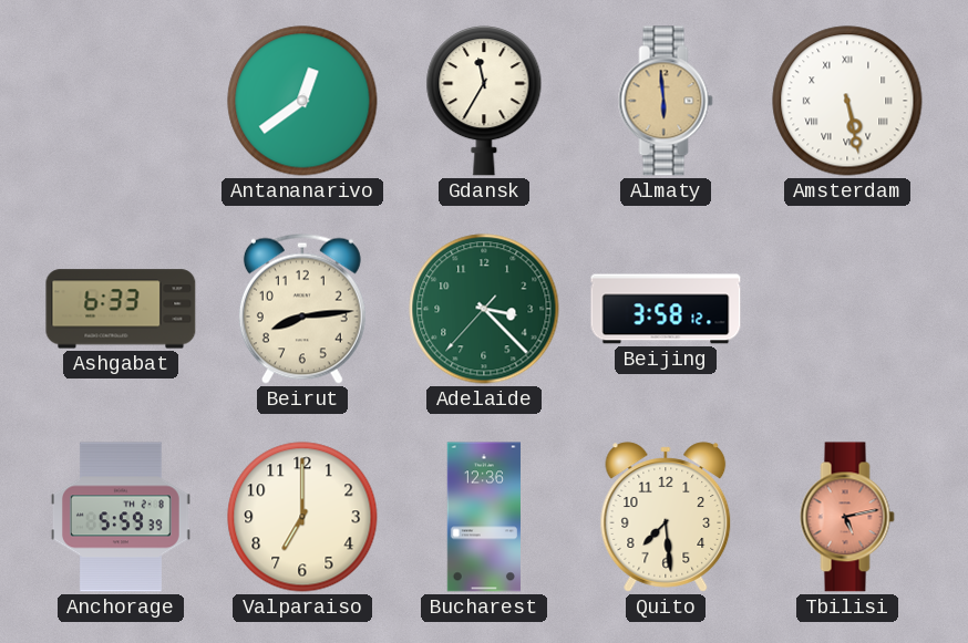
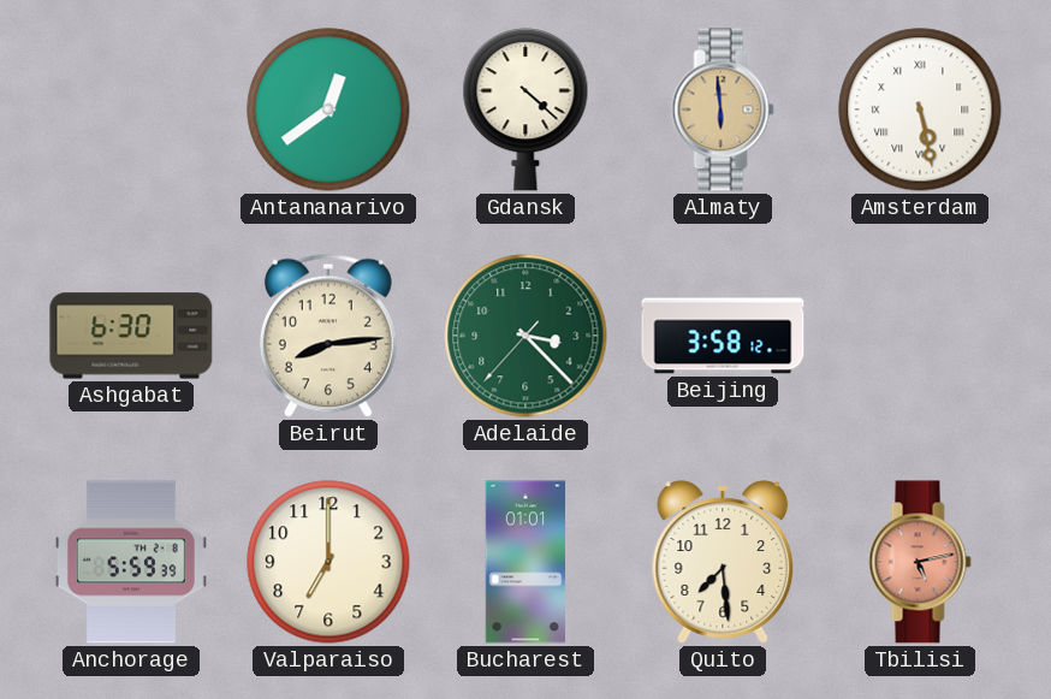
Gdansk: 11:35 -> 4:22 (525, 109)
Ashgabat: 6:33 -> 6:30 (131, 336)
Bucharest: 12:36 -> 01:01 (524, 562)
